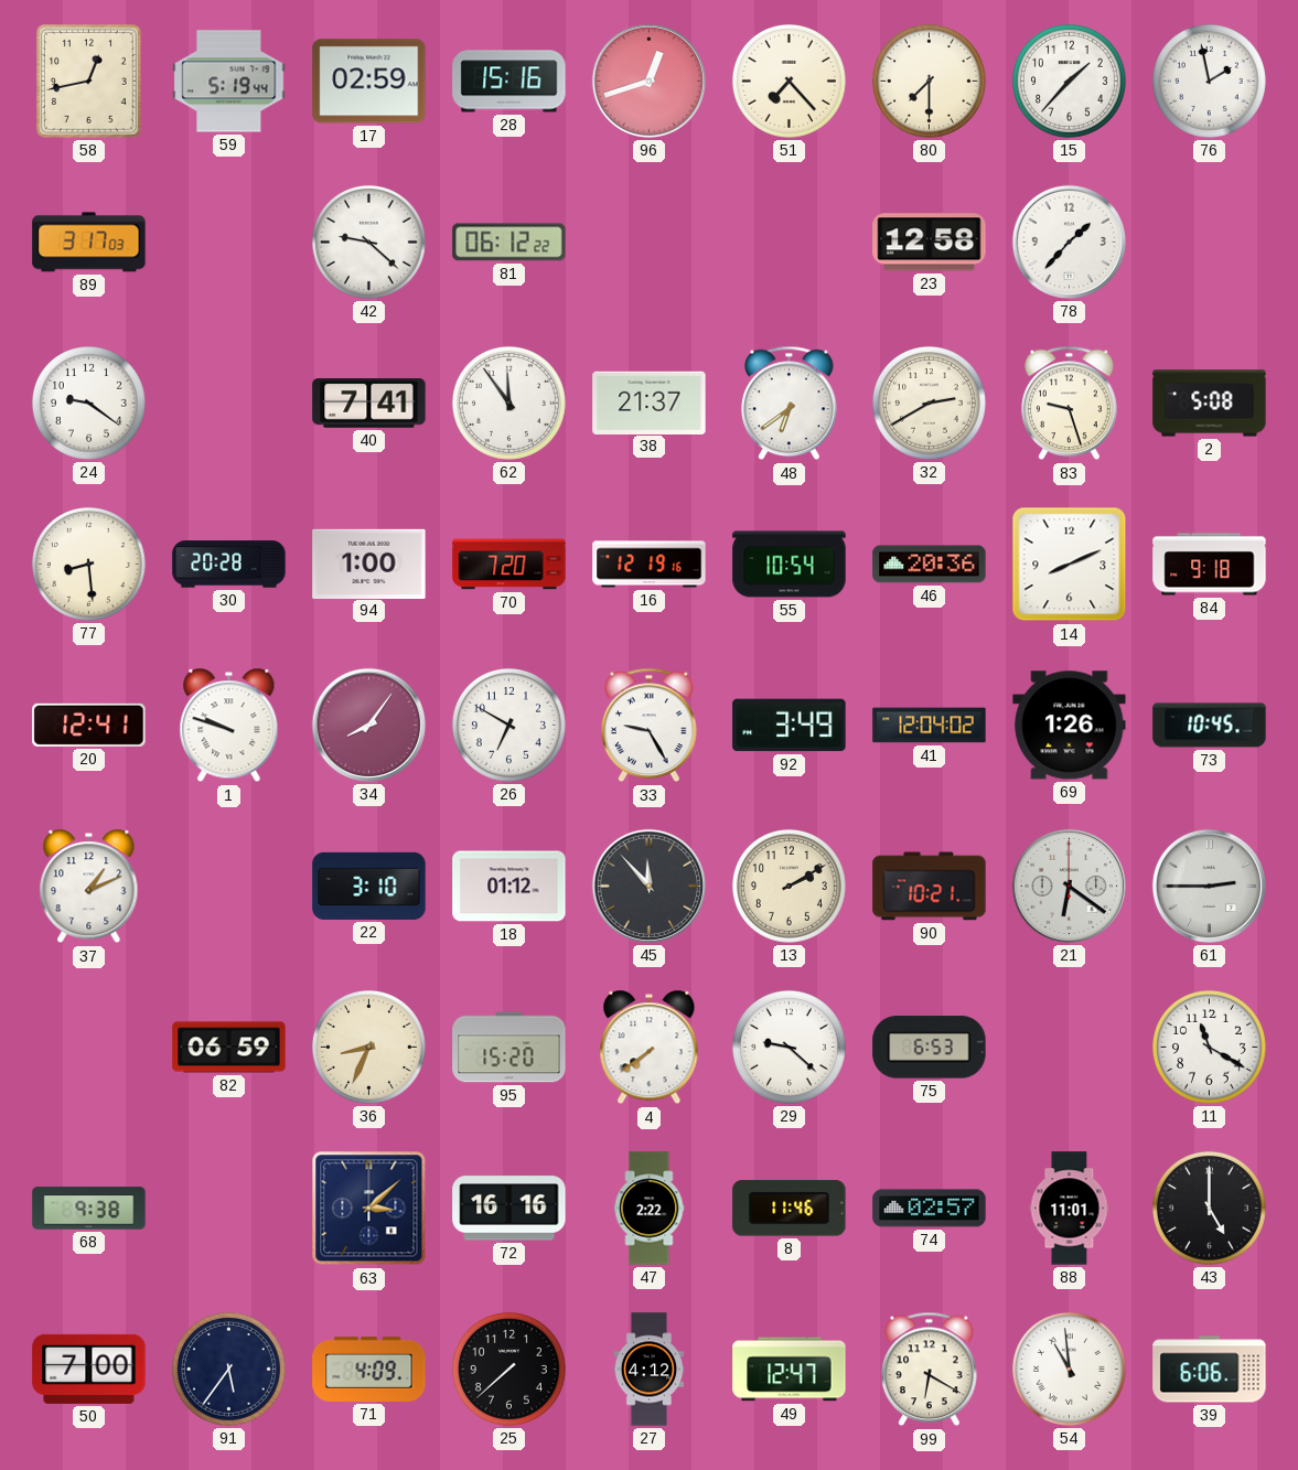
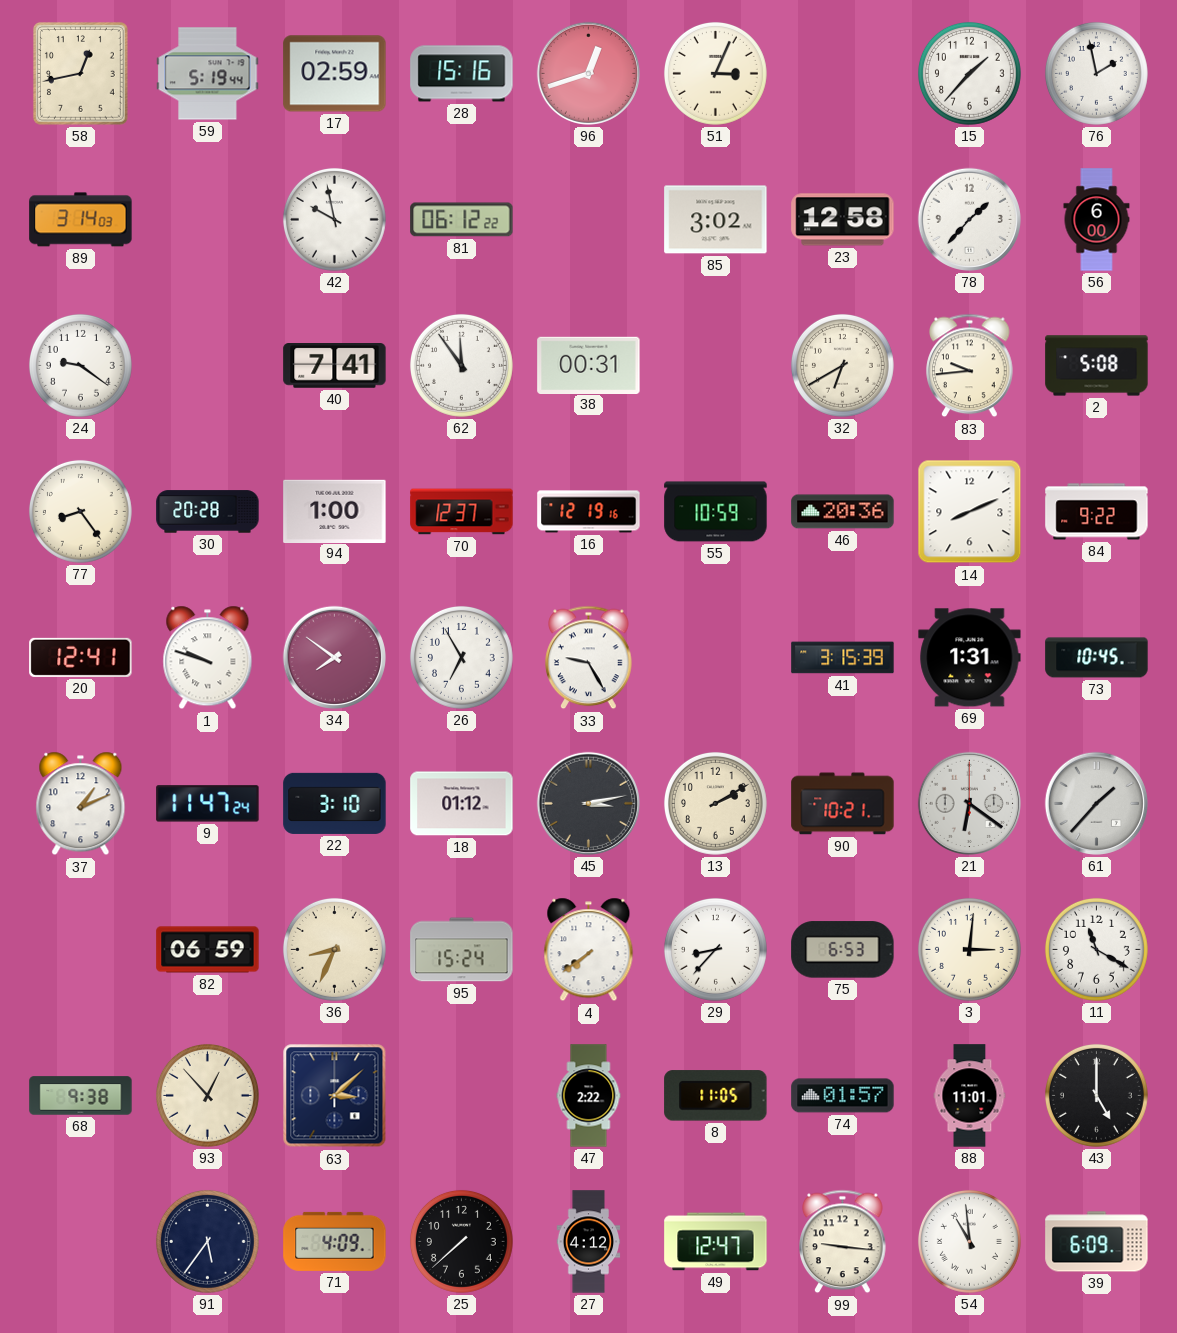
51: 7:23 -> 3:04 (715, 73)
80: 7:30 -> none (929, 81)
89: 3:17 -> 3:14 (81, 220)
42: 9:22 -> 9:58 (334, 219)
85: none -> 3:02 (716, 220)
56: none -> 6:00 (1097, 220)
38: 21:37 -> 00:31 (589, 365)
48: 6:39 -> none (790, 404)
32: 2:40 -> 6:40 (842, 365)
83: 9:27 -> 9:44 (970, 366)
77: 8:29 -> 8:24 (80, 511)
70: 7:20 -> 12:37 (462, 512)
55: 10:54 -> 10:59 (716, 512)
84: 9:18 -> 9:22 (1097, 512)
34: 8:06 -> 7:51 (334, 657)
26: 6:50 -> 6:55 (461, 657)
92: 3:49 -> none (790, 726)
41: 12:04 -> 3:15 (843, 658)
69: 1:26 -> 1:31 (970, 658)
9: none -> 11:47 (208, 804)
45: 11:53 -> 3:13 (588, 803)
61: 2:45 -> 1:37 (1096, 803)
95: 15:20 -> 15:24 (462, 950)
29: 9:22 -> 8:37 (715, 949)
3: none -> 3:01 (969, 949)
93: none -> 12:53 (207, 1095)
72: 16:16 -> none (509, 1209)
8: 11:46 -> 11:05 (716, 1096)
74: 02:57 -> 01:57 (843, 1096)
50: 7:00 -> none (89, 1369)
99: 6:20 -> 9:16 (843, 1242)
39: 6:06 -> 6:09 (1097, 1242)
